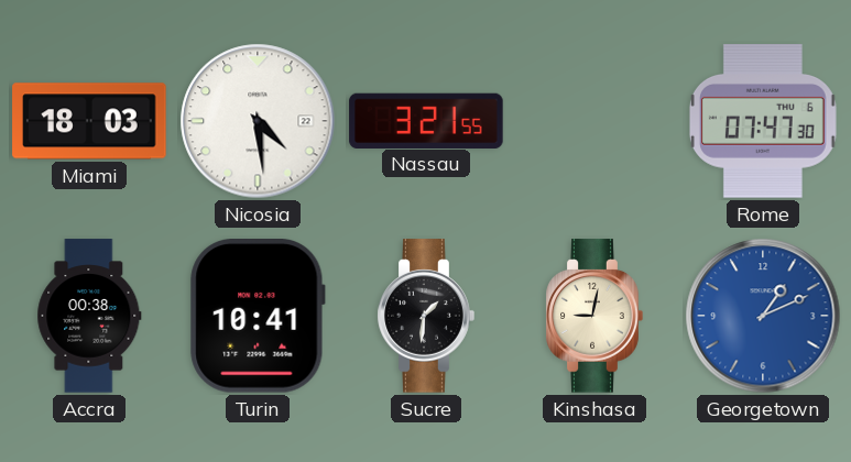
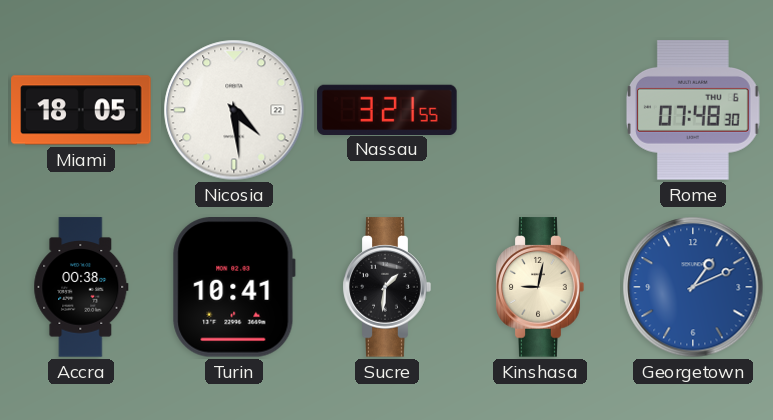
Miami: 18:03 -> 18:05 (81, 110)
Rome: 07:47 -> 07:48 (693, 110)
